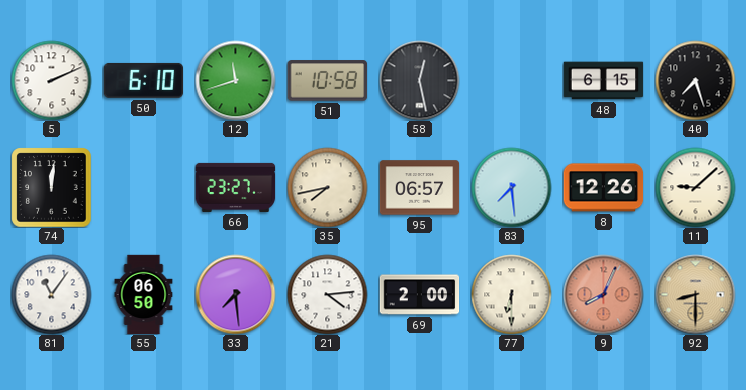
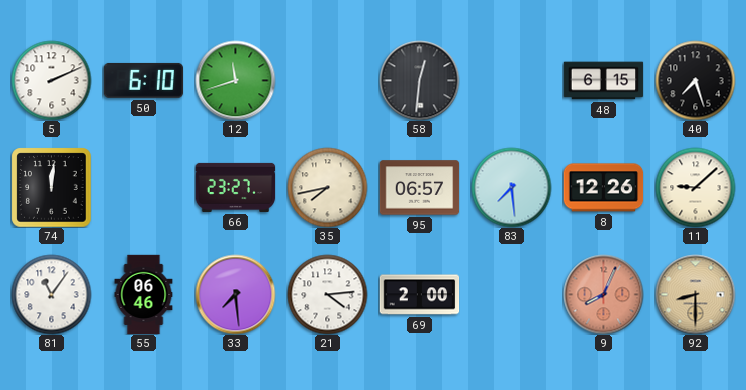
51: 10:58 -> none (327, 81)
58: 12:28 -> 12:31 (419, 80)
55: 06:50 -> 06:46 (144, 294)
77: 6:30 -> none (511, 294)
